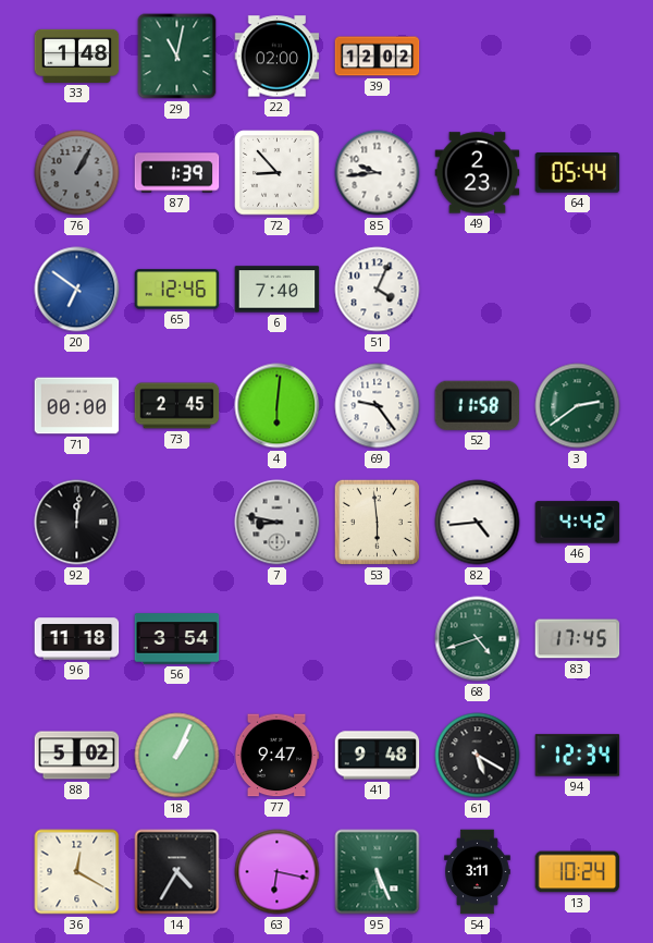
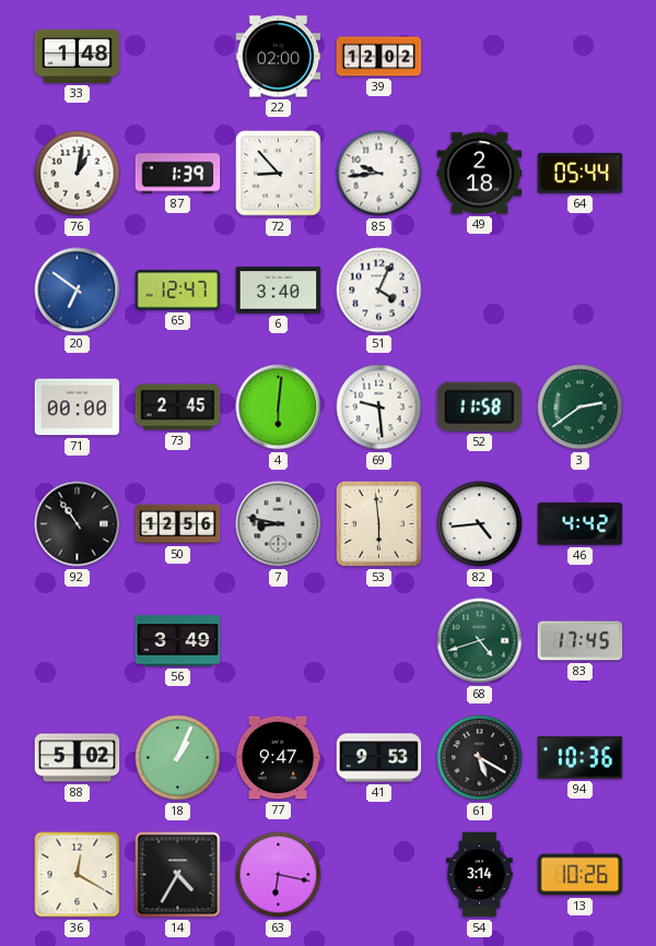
29: 11:02 -> none (177, 57)
76: 1:05 -> 1:02 (78, 174)
76 dial: grey -> white (78, 174)
49: 2:23 -> 2:18 (480, 174)
65: 12:46 -> 12:47 (178, 291)
6: 7:40 -> 3:40 (279, 291)
69: 9:24 -> 9:29 (379, 407)
92: 12:01 -> 10:54 (78, 524)
50: none -> 12:56 (178, 524)
96: 11:18 -> none (77, 639)
56: 3:54 -> 3:49 (178, 641)
41: 9:48 -> 9:53 (379, 758)
94: 12:34 -> 10:36 (581, 758)
95: 5:26 -> none (378, 872)
54: 3:11 -> 3:14 (480, 875)
13: 10:24 -> 10:26 (581, 875)
